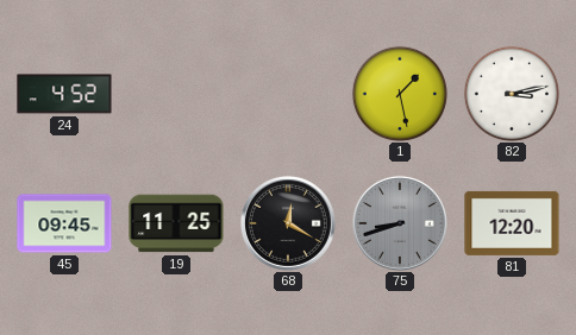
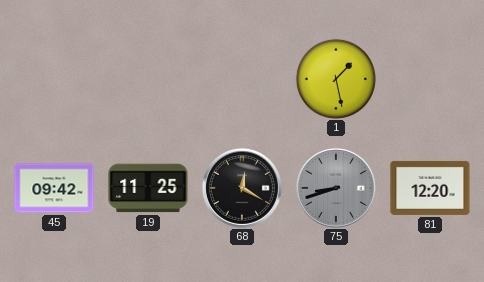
24: 4:52 -> none (64, 94)
82: 3:13 -> none (512, 94)
45: 09:45 -> 09:42 (54, 188)
